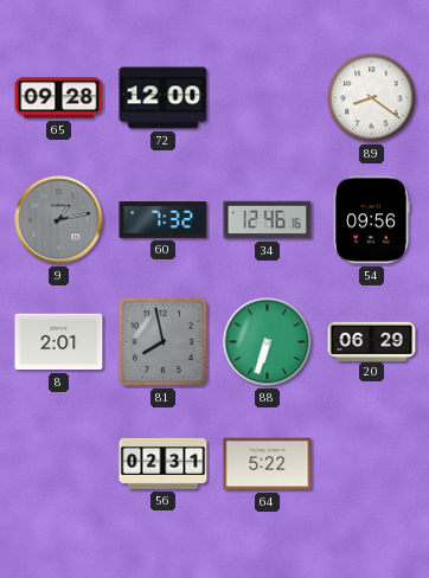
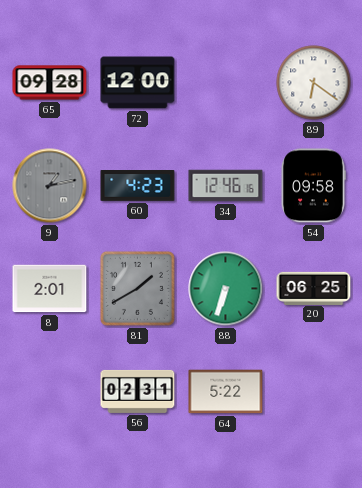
89: 8:21 -> 6:21 (314, 83)
60: 7:32 -> 4:23 (138, 186)
54: 09:56 -> 09:58 (313, 186)
81: 7:58 -> 1:40 (137, 288)
20: 06:29 -> 06:25 (314, 288)
